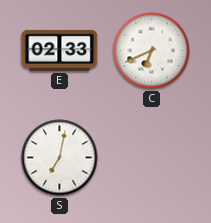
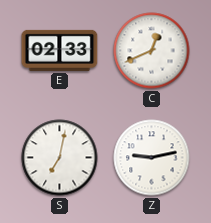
C: 6:41 -> 12:41 (152, 51)
Z: none -> 9:13 (152, 158)
